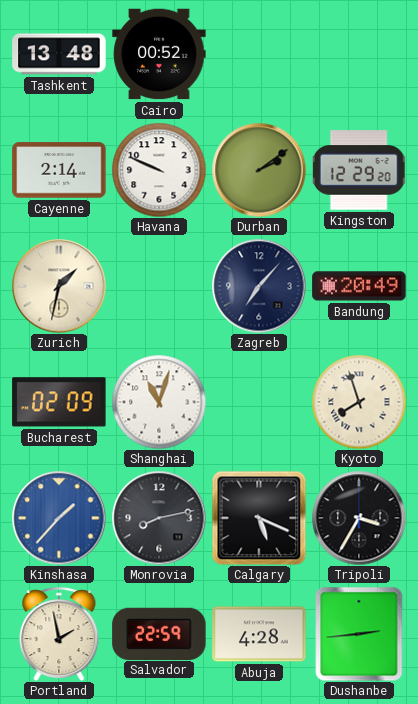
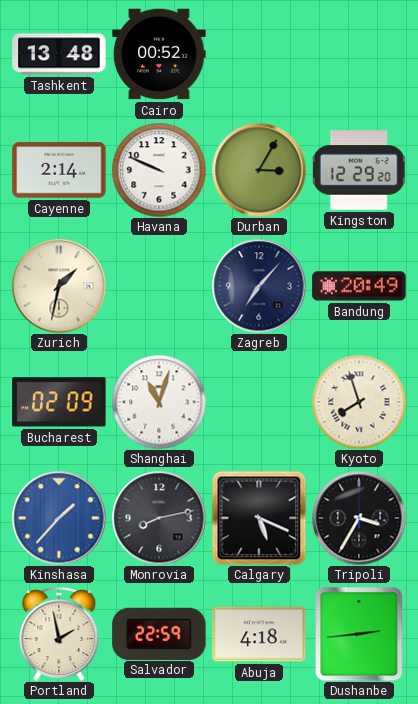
Durban: 2:09 -> 3:05 (259, 170)
Abuja: 4:28 -> 4:18 (259, 634)
